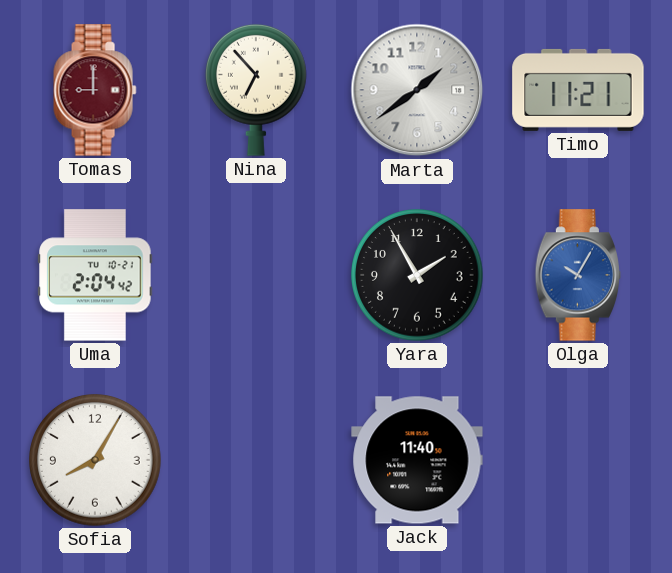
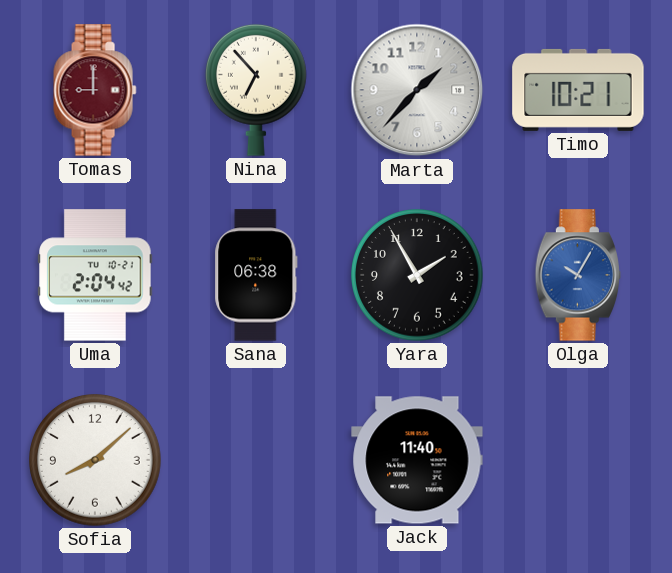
Marta: 1:39 -> 1:37 (417, 90)
Timo: 11:21 -> 10:21 (578, 90)
Sana: none -> 06:38 (256, 275)
Sofia: 8:05 -> 8:08 (95, 460)
